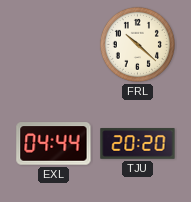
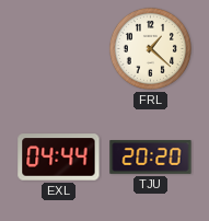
FRL: 10:22 -> 1:22 (150, 48)
